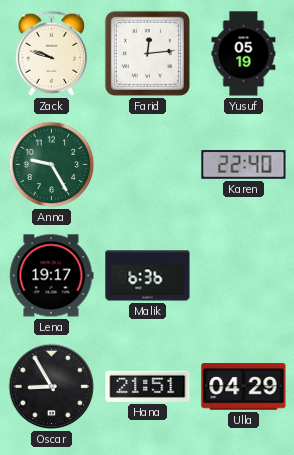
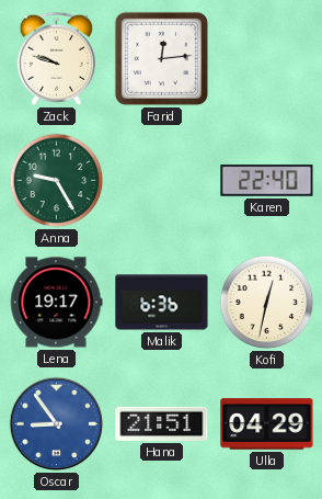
Yusuf: 05:19 -> none (244, 54)
Kofi: none -> 12:32 (267, 303)
Oscar: 8:55 -> 8:54 (57, 424)
Oscar dial: black -> blue (57, 424)
